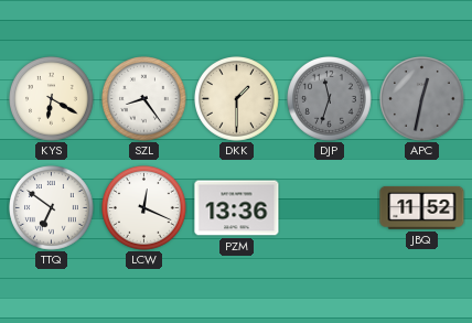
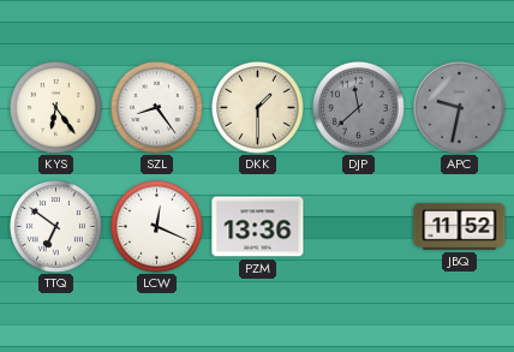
KYS: 6:20 -> 6:24 (56, 108)
DJP: 11:33 -> 11:38 (359, 108)
APC: 12:32 -> 9:32 (460, 108)
